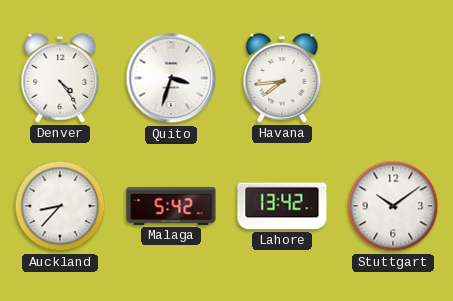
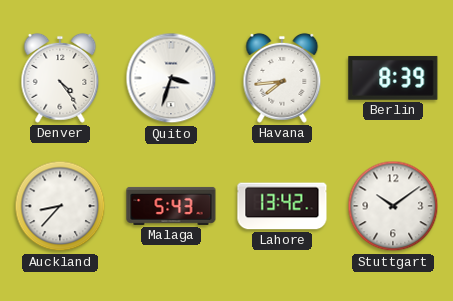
Berlin: none -> 8:39 (393, 78)
Malaga: 5:42 -> 5:43 (171, 206)
